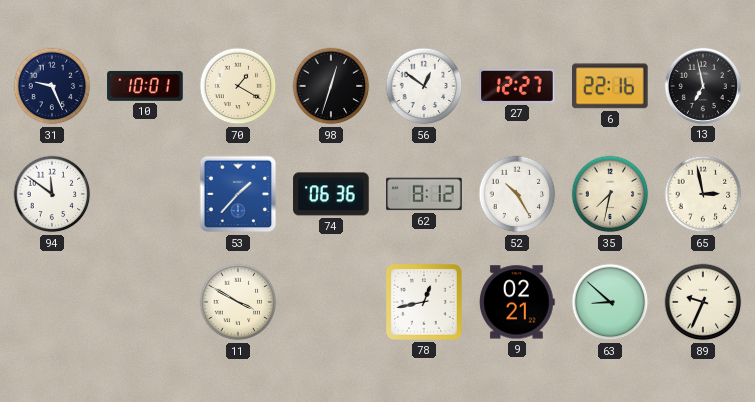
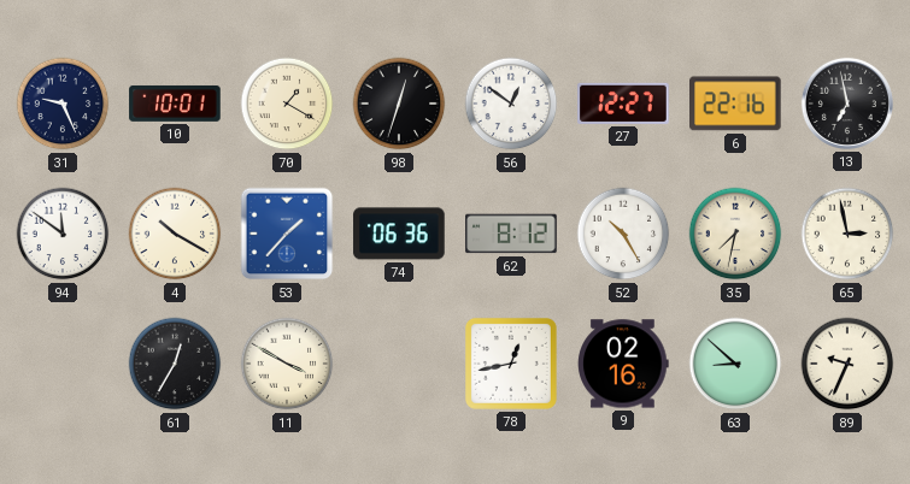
4: none -> 10:20 (175, 234)
61: none -> 12:35 (175, 364)
9: 02:21 -> 02:16 (624, 364)
